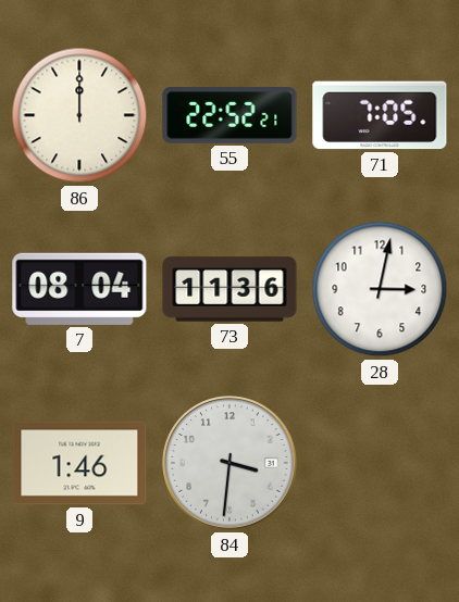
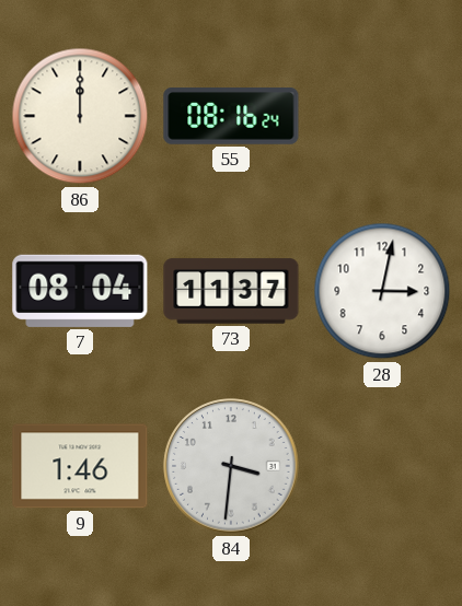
55: 22:52 -> 08:16 (231, 116)
71: 7:05 -> none (380, 115)
73: 11:36 -> 11:37 (231, 291)
